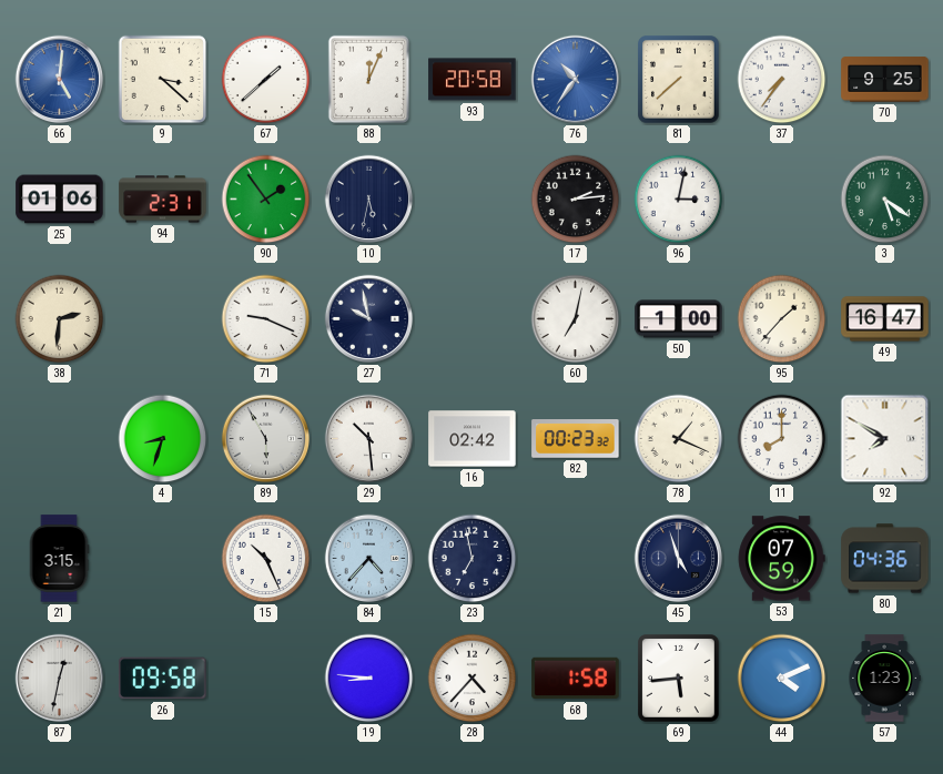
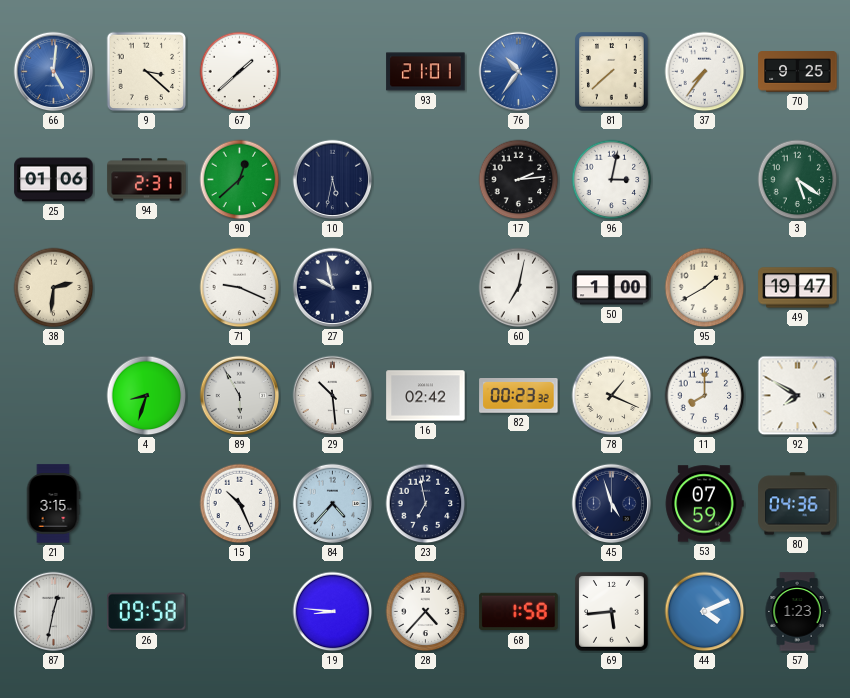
88: 12:04 -> none (368, 79)
93: 20:58 -> 21:01 (426, 72)
90: 1:54 -> 12:38 (240, 180)
95: 1:37 -> 1:40 (705, 288)
49: 16:47 -> 19:47 (798, 288)
